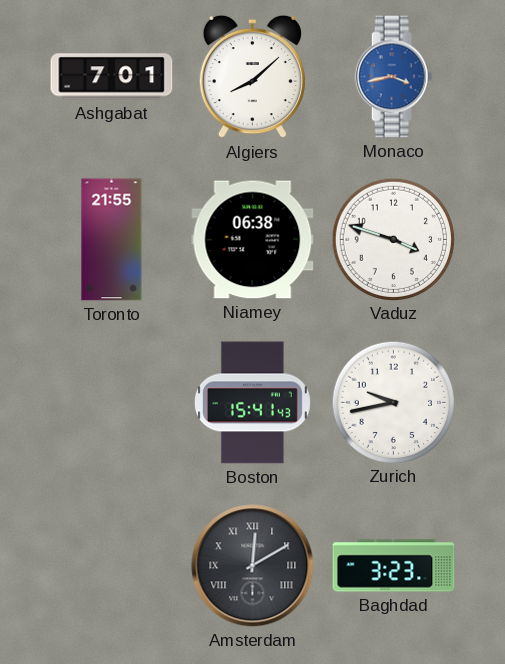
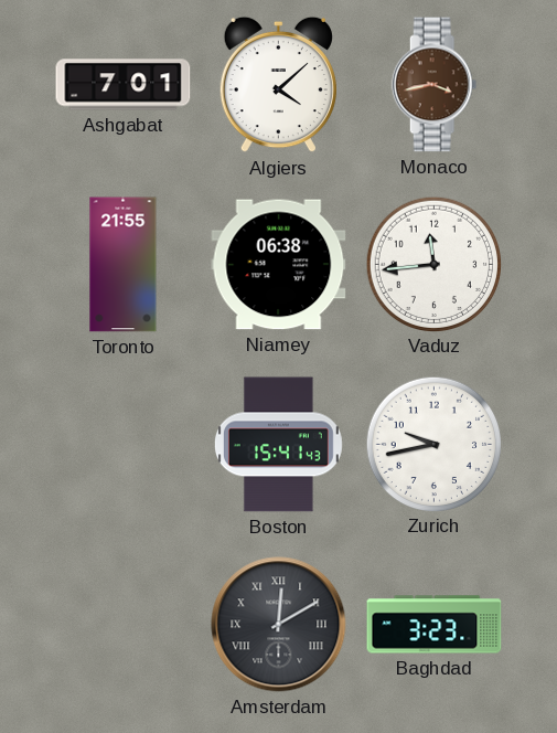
Algiers: 8:08 -> 4:08 (278, 85)
Monaco dial: blue -> brown (435, 85)
Vaduz: 3:48 -> 11:44 (433, 264)
